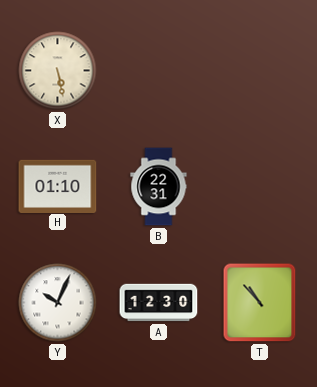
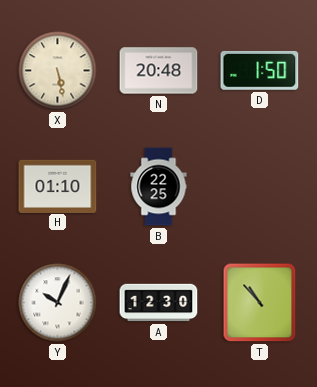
N: none -> 20:48 (159, 71)
D: none -> 1:50 (260, 70)
B: 22:31 -> 22:25 (159, 187)
